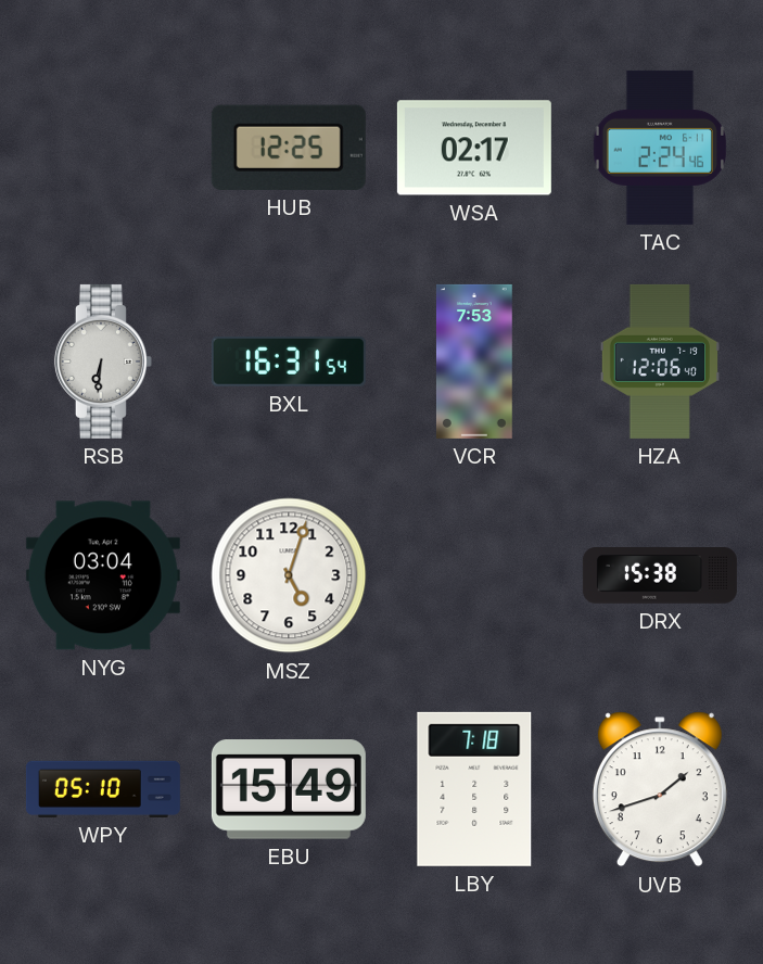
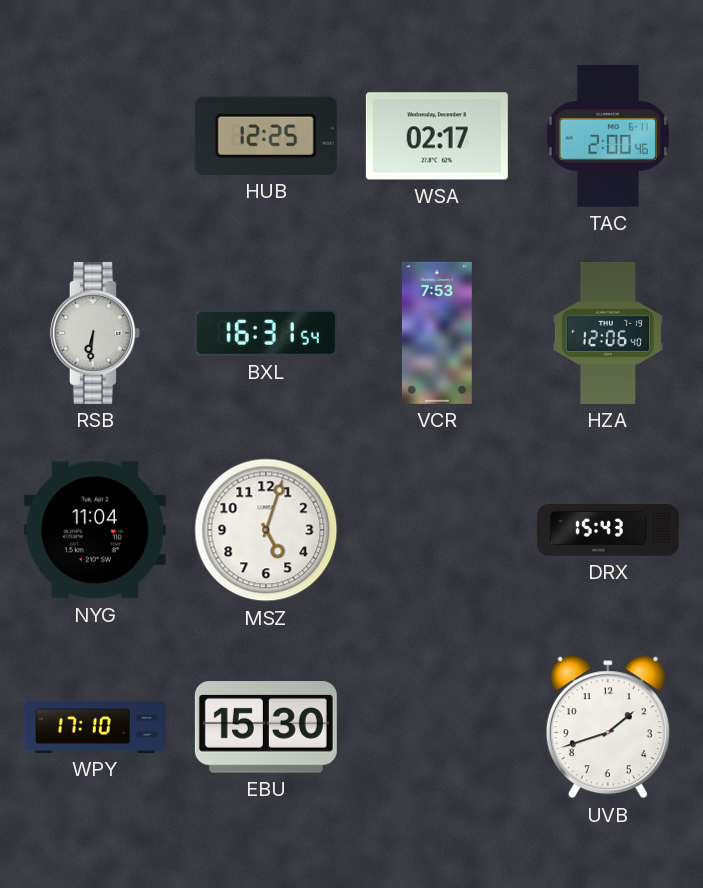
TAC: 2:24 -> 2:00 (608, 136)
NYG: 03:04 -> 11:04 (95, 530)
DRX: 15:38 -> 15:43 (608, 531)
WPY: 05:10 -> 17:10 (95, 727)
EBU: 15:49 -> 15:30 (266, 727)
LBY: 7:18 -> none (474, 789)
